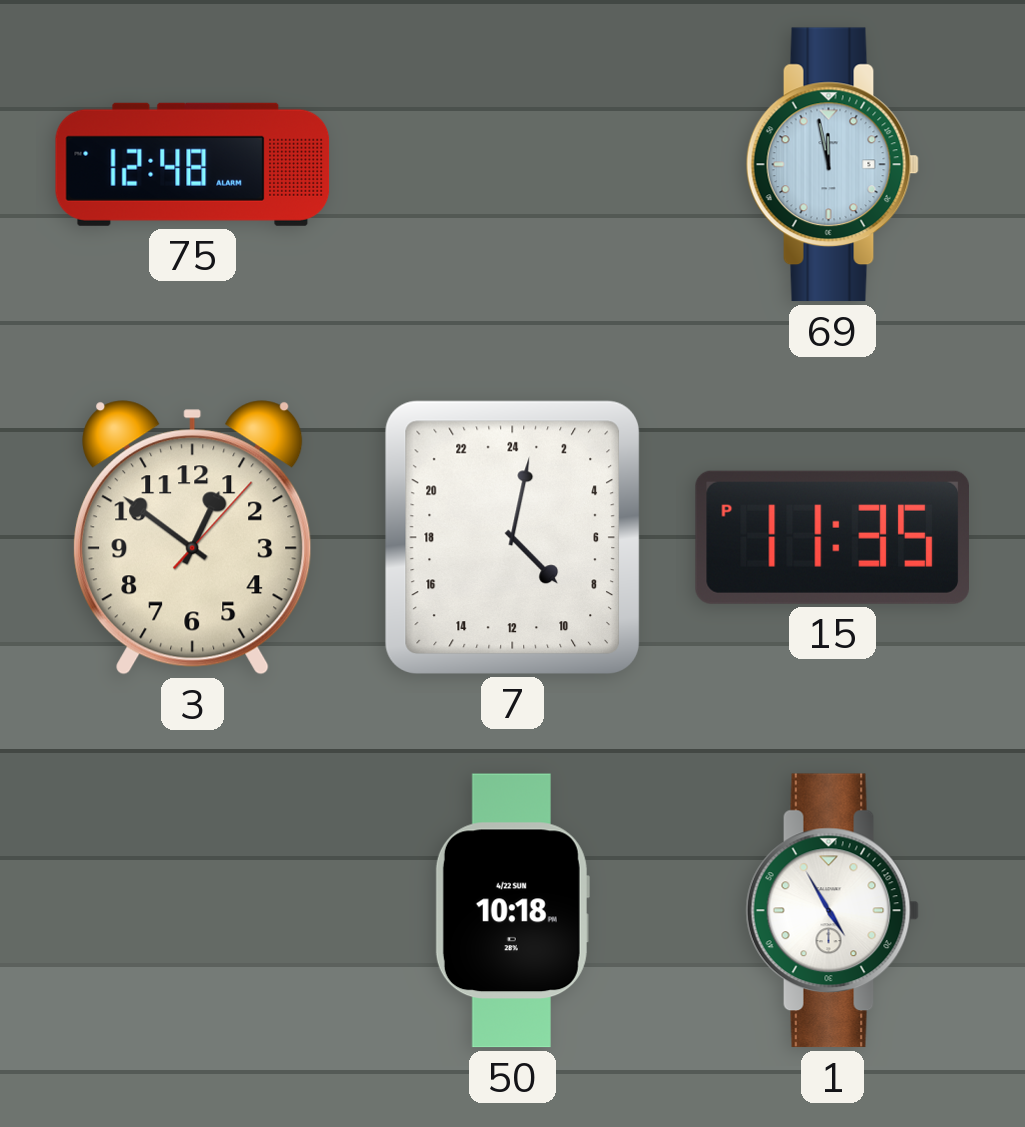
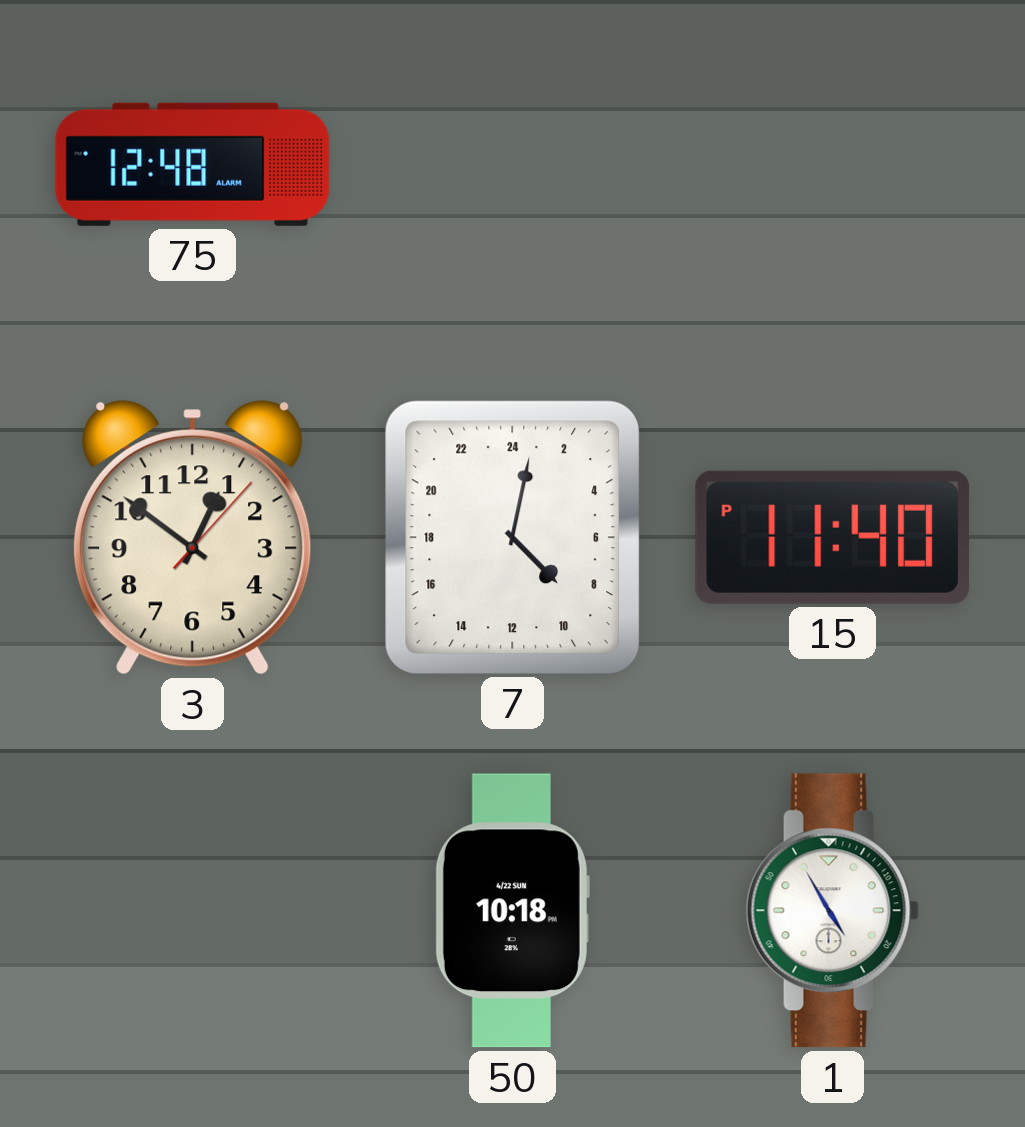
69: 11:58 -> none (832, 165)
15: 11:35 -> 11:40 (832, 537)
